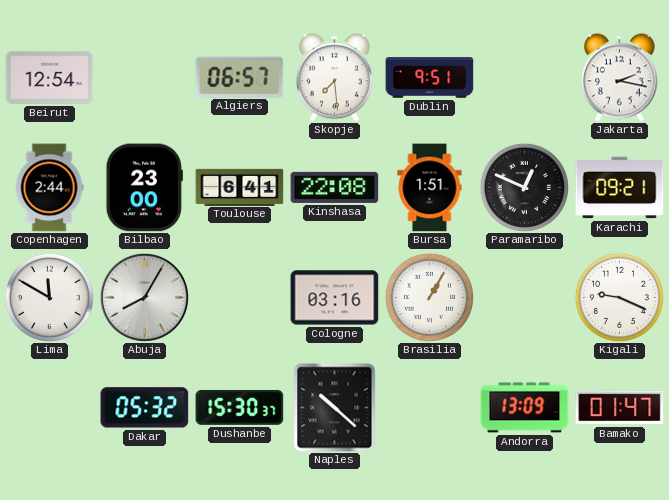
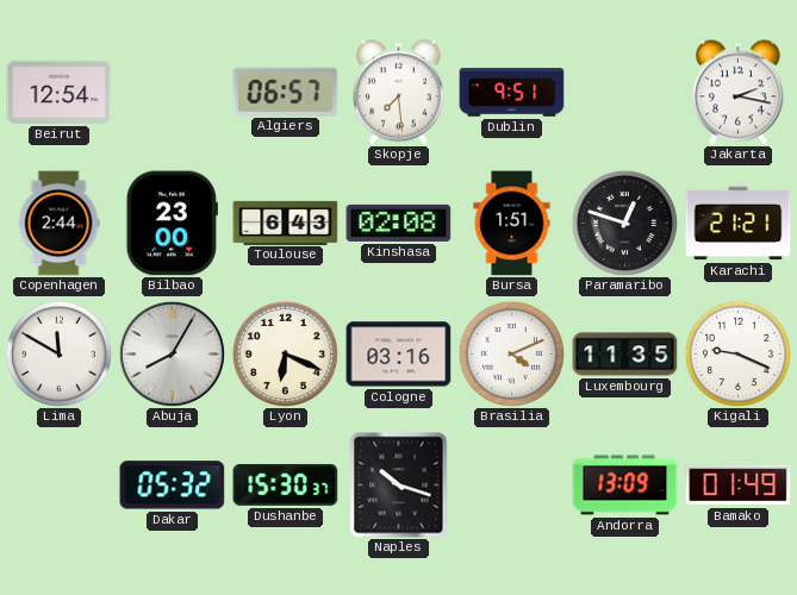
Toulouse: 6:41 -> 6:43 (286, 223)
Kinshasa: 22:08 -> 02:08 (399, 223)
Paramaribo: 12:49 -> 12:48 (624, 223)
Karachi: 09:21 -> 21:21 (739, 224)
Lyon: none -> 6:19 (285, 353)
Brasilia: 1:05 -> 4:11 (511, 353)
Luxembourg: none -> 11:35 (625, 355)
Naples: 10:22 -> 10:18 (399, 486)
Bamako: 01:47 -> 01:49 (739, 486)
